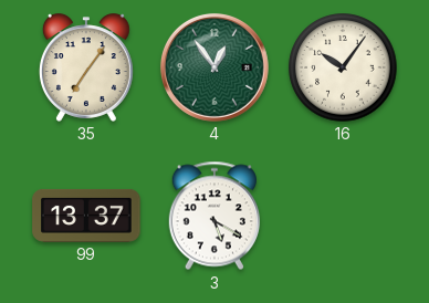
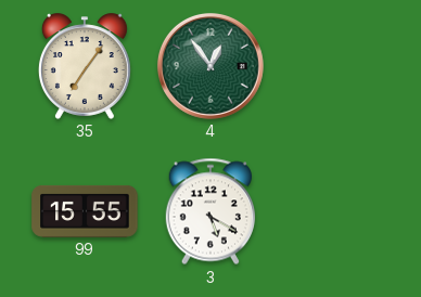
16: 10:06 -> none (343, 67)
99: 13:37 -> 15:55 (85, 211)
